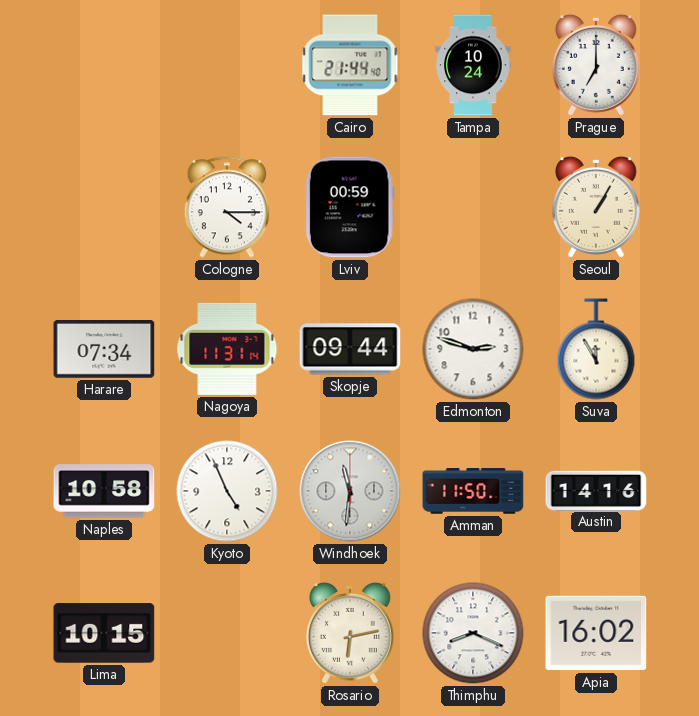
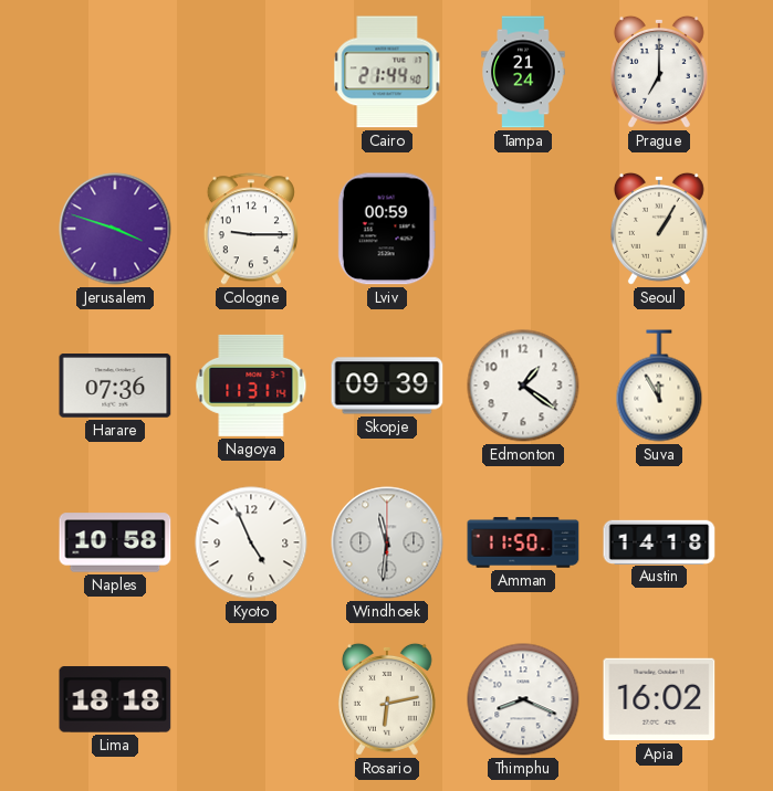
Tampa: 10:24 -> 21:24 (523, 72)
Jerusalem: none -> 3:48 (115, 229)
Cologne: 4:15 -> 9:15 (251, 229)
Harare: 07:34 -> 07:36 (115, 387)
Skopje: 09:44 -> 09:39 (387, 386)
Edmonton: 2:48 -> 1:21 (523, 386)
Austin: 14:16 -> 14:18 (659, 541)
Lima: 10:15 -> 18:18 (115, 699)
